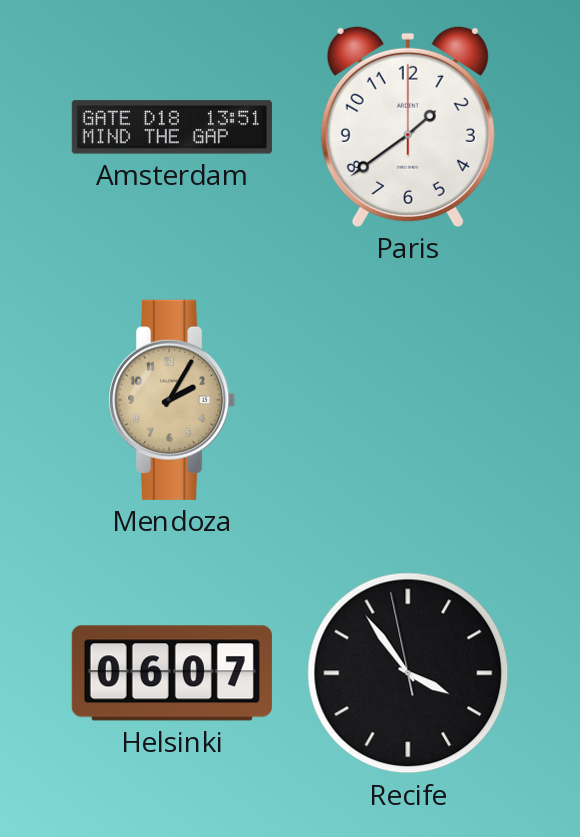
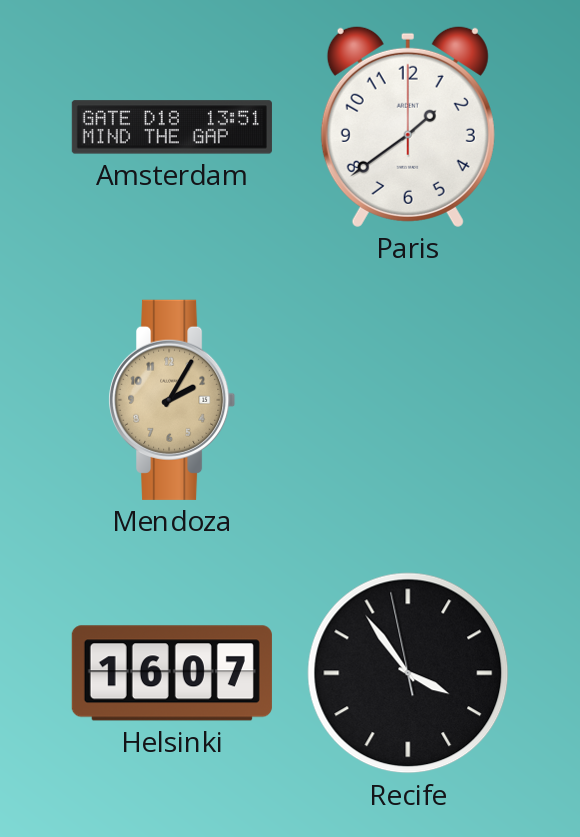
Helsinki: 06:07 -> 16:07 (172, 673)
